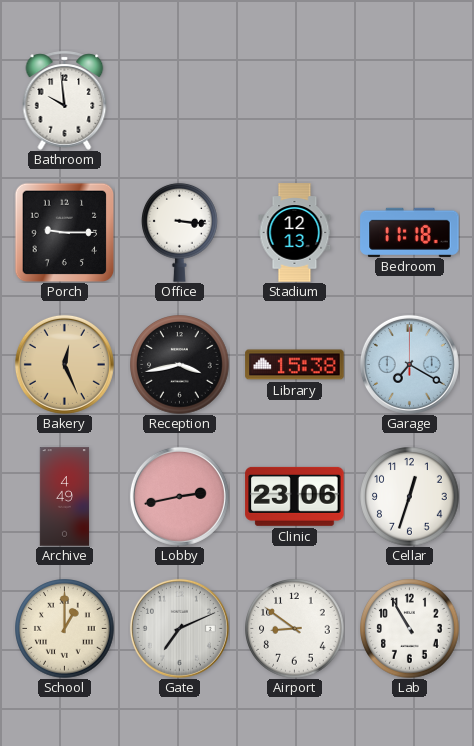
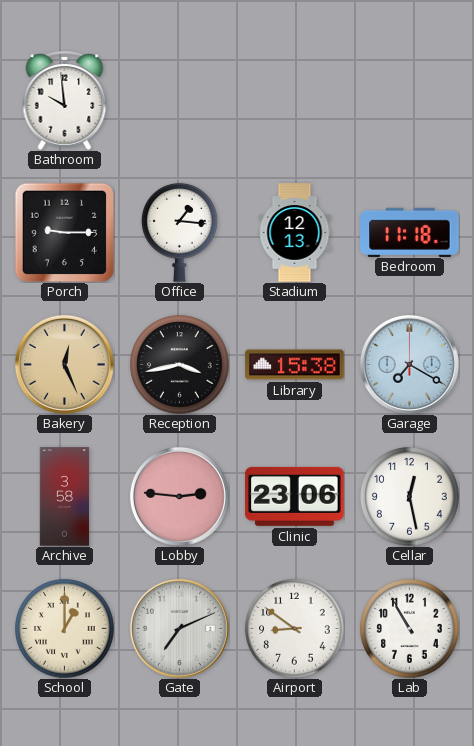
Office: 3:16 -> 1:16 (180, 232)
Archive: 4:49 -> 3:58 (65, 497)
Lobby: 2:43 -> 2:46 (179, 496)
Cellar: 12:33 -> 12:28 (410, 497)
